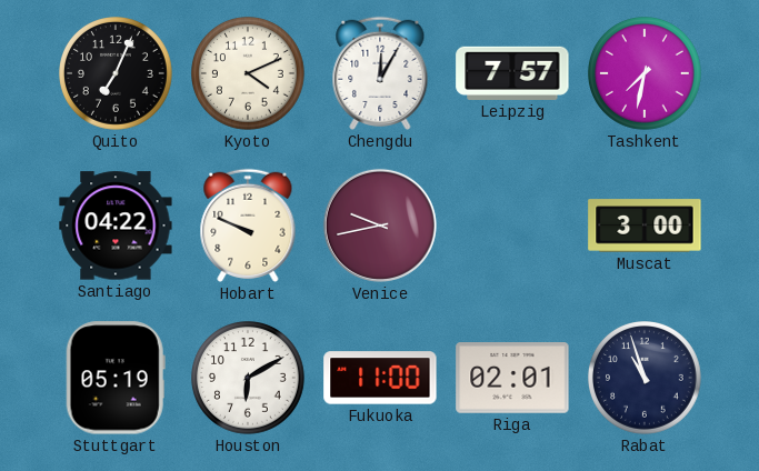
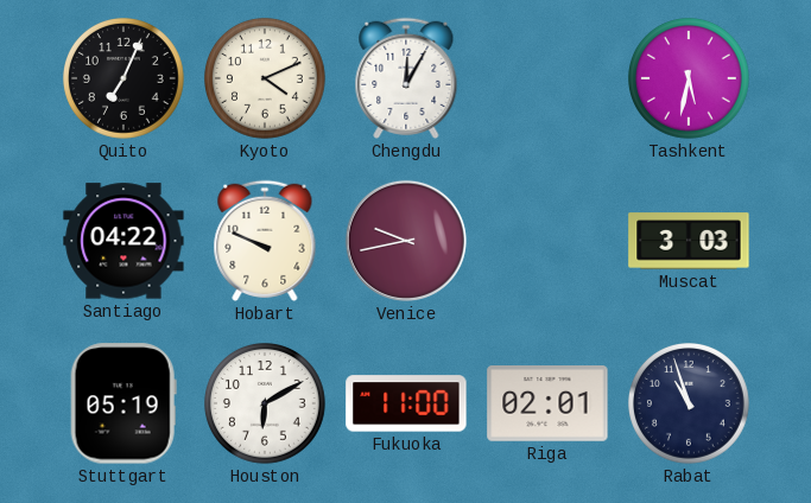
Leipzig: 7:57 -> none (512, 73)
Tashkent: 7:32 -> 5:32 (690, 79)
Muscat: 3:00 -> 3:03 (689, 241)
